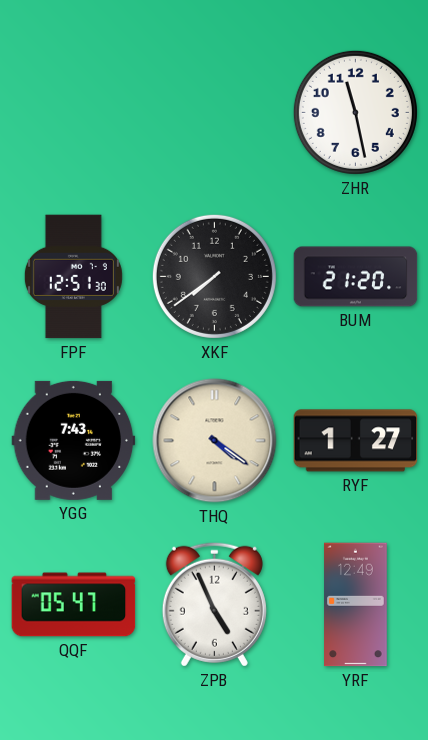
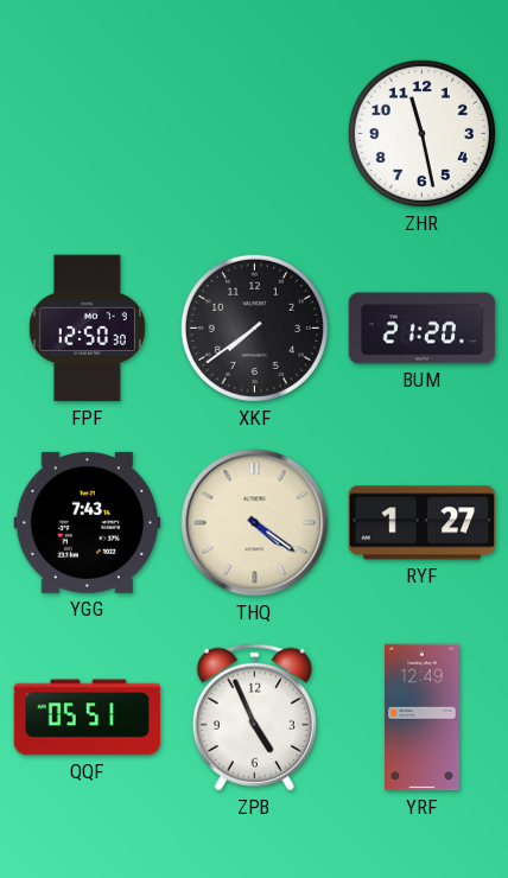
FPF: 12:51 -> 12:50 (87, 329)
QQF: 05:47 -> 05:51 (88, 718)
